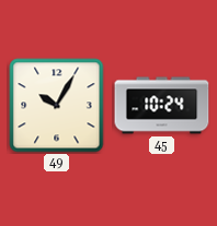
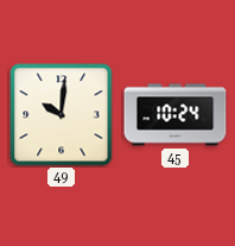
49: 10:05 -> 10:01 (62, 115)
